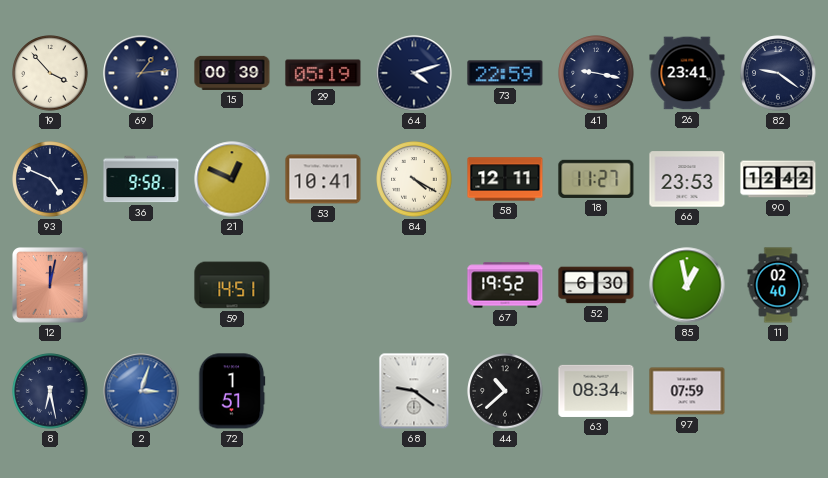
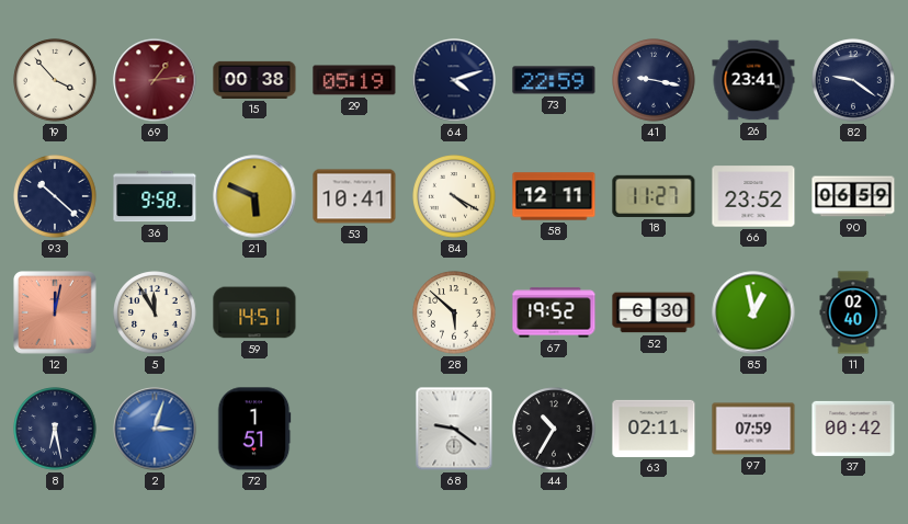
69 dial: navy -> burgundy (155, 80)
15: 00:39 -> 00:38 (254, 80)
93: 4:49 -> 10:22 (55, 196)
21: 12:49 -> 5:49 (254, 196)
66: 23:53 -> 23:52 (753, 196)
90: 12:42 -> 06:59 (853, 196)
5: none -> 11:55 (155, 312)
28: none -> 5:52 (454, 312)
44: 10:38 -> 10:35 (554, 429)
63: 08:34 -> 02:11 (654, 429)
37: none -> 00:42 (853, 429)
